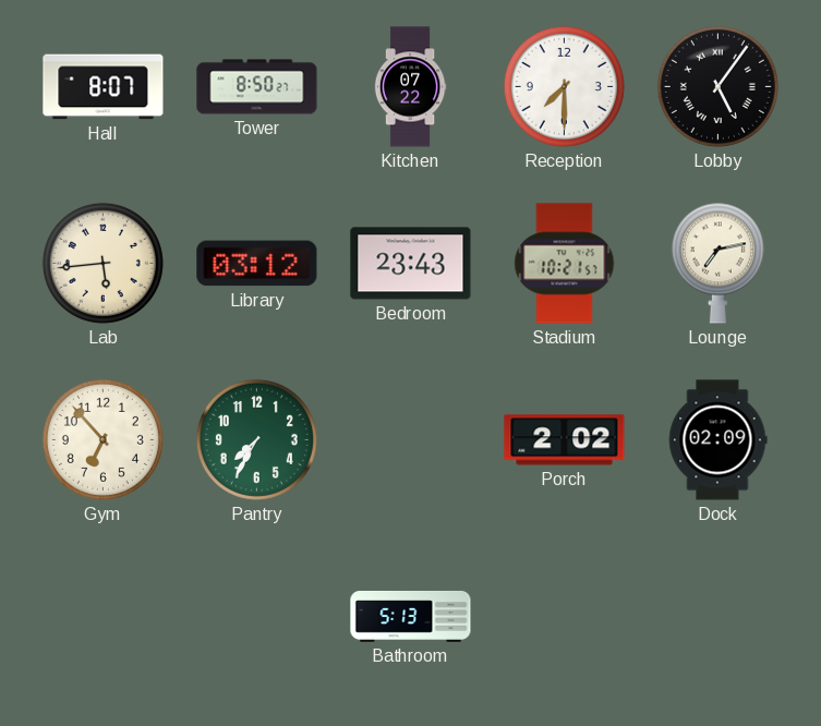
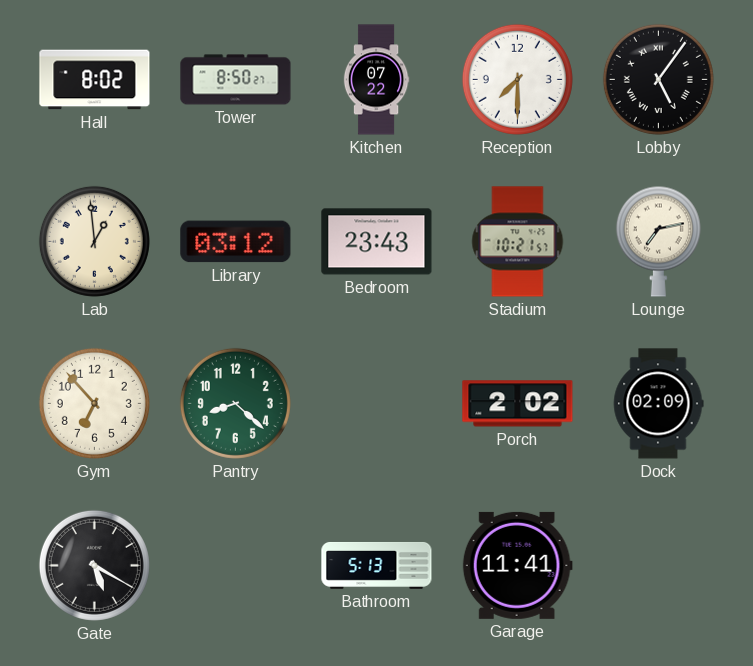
Hall: 8:07 -> 8:02 (95, 80)
Lab: 5:44 -> 12:59 (94, 241)
Pantry: 7:35 -> 8:22 (235, 403)
Gate: none -> 5:20 (94, 565)
Garage: none -> 11:41 (517, 565)
